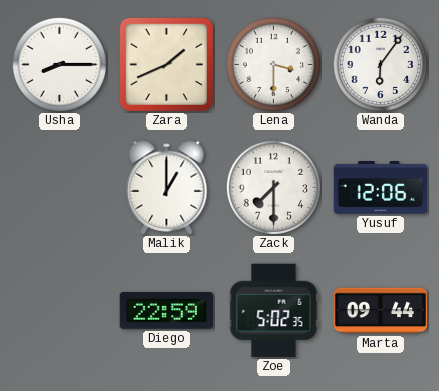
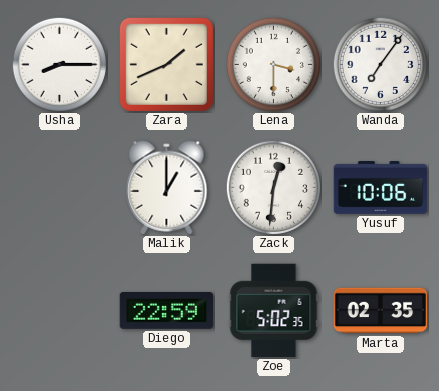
Wanda: 6:06 -> 7:06 (380, 64)
Zack: 7:30 -> 12:31 (273, 187)
Yusuf: 12:06 -> 10:06 (381, 188)
Marta: 09:44 -> 02:35 (381, 311)
